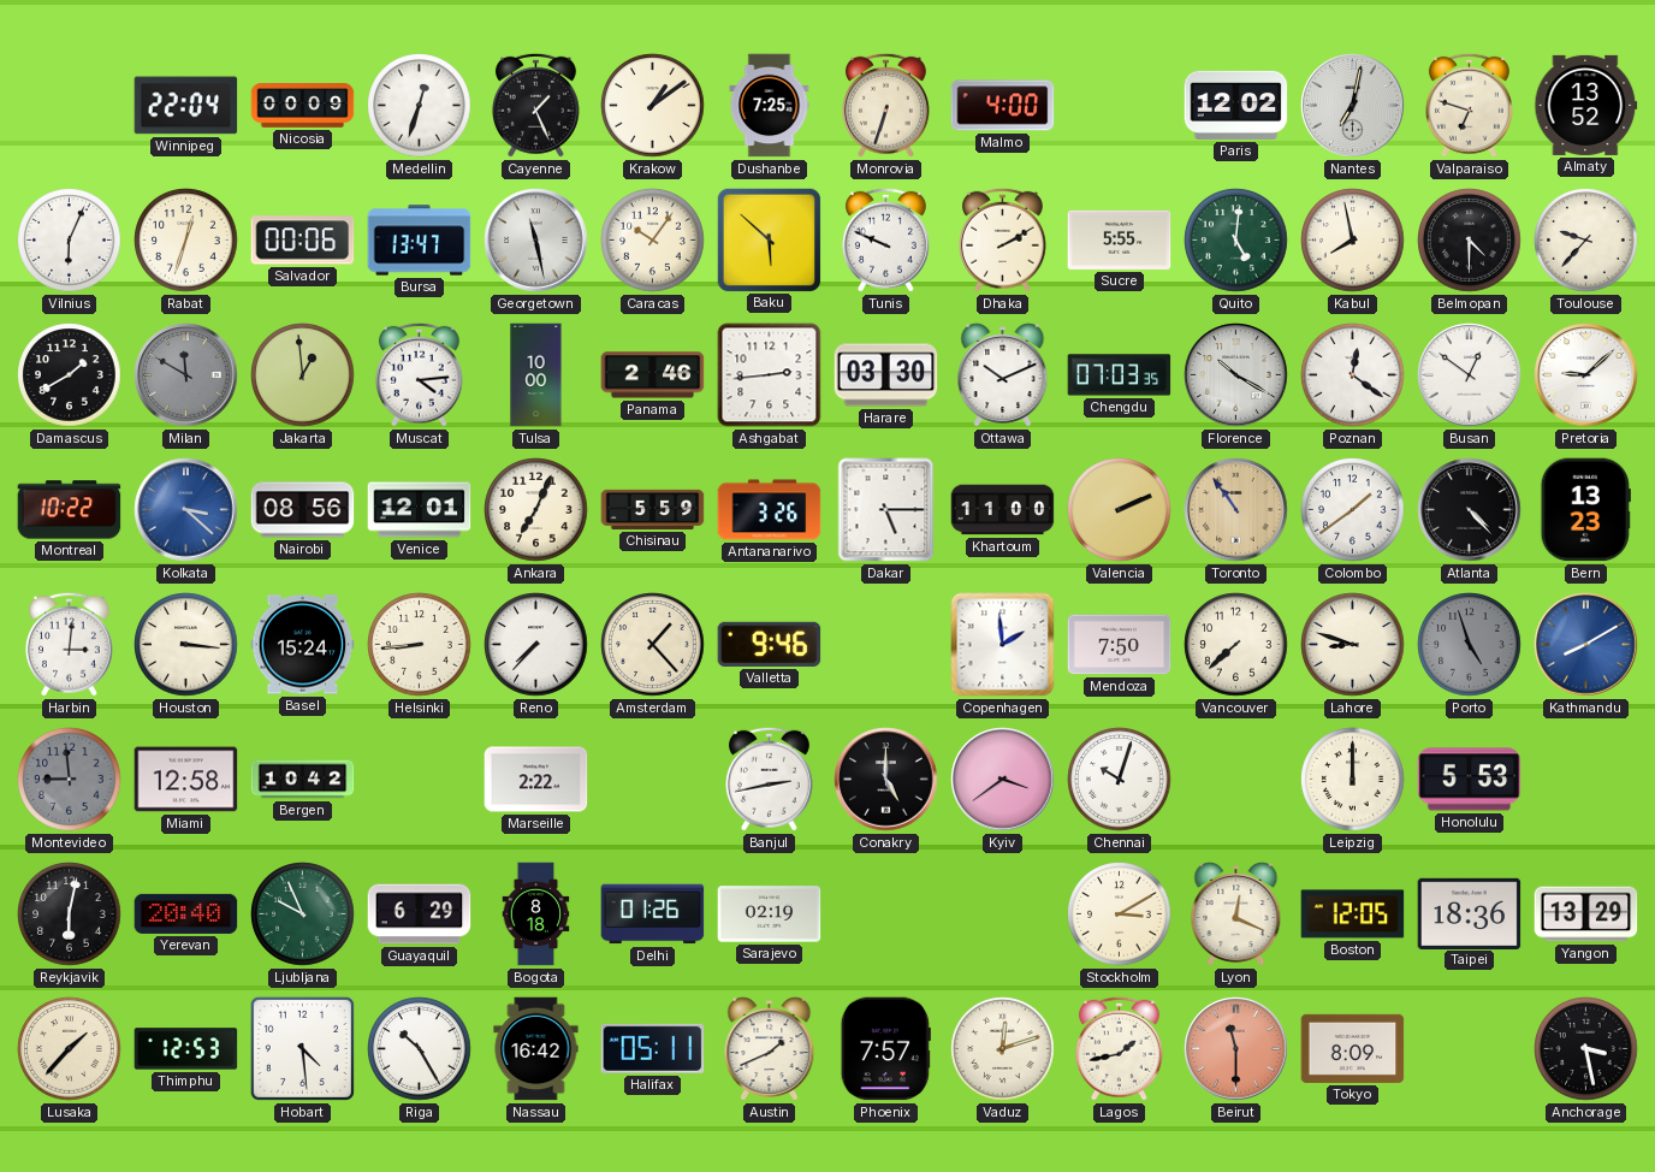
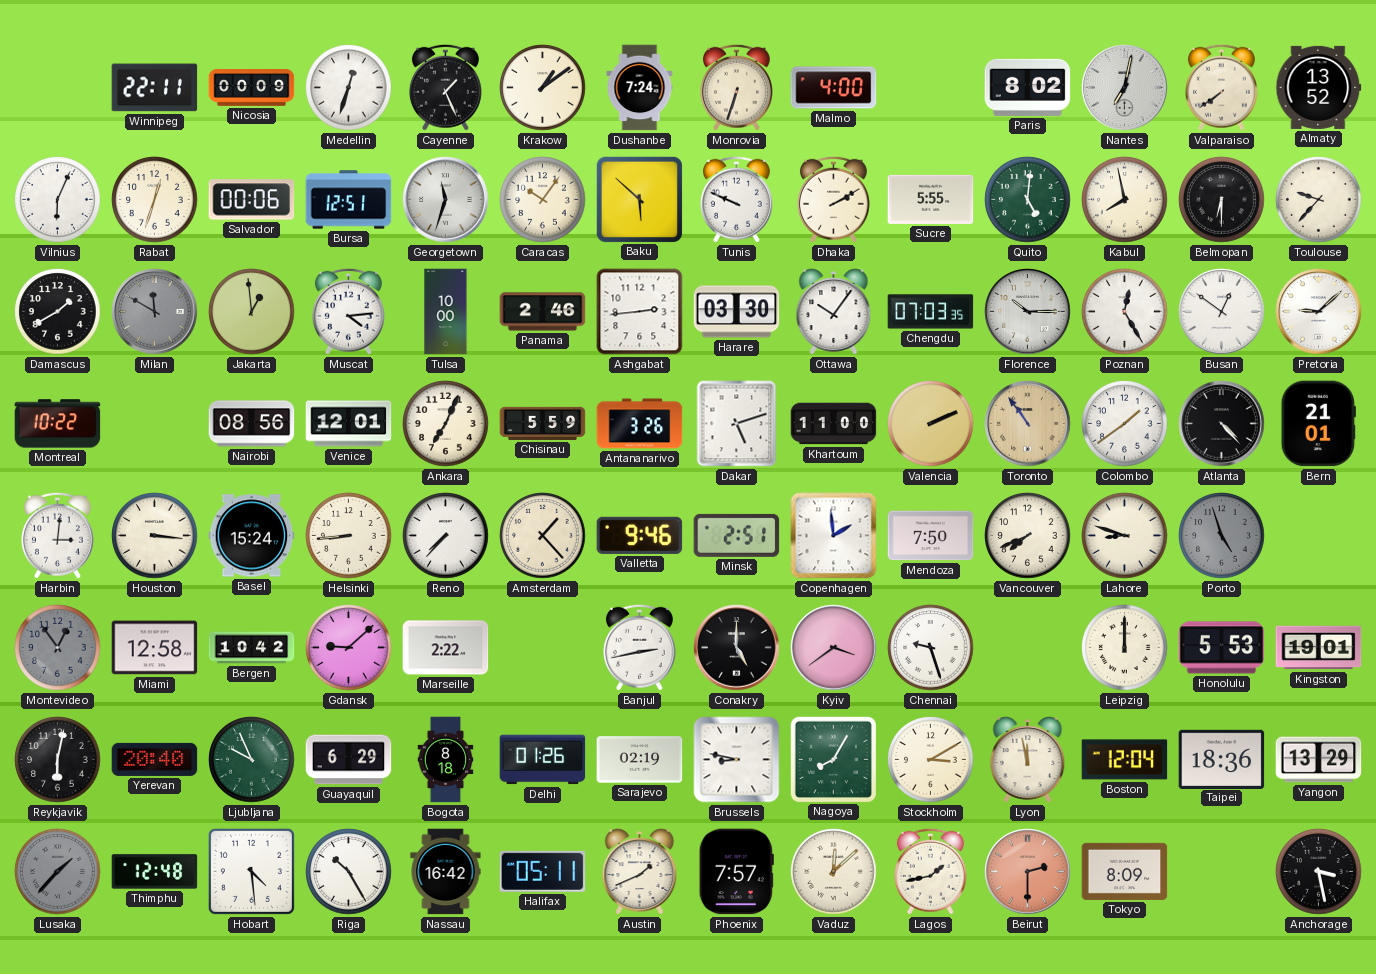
Winnipeg: 22:04 -> 22:11 (155, 88)
Dushanbe: 7:25 -> 7:24 (640, 88)
Paris: 12:02 -> 8:02 (1028, 87)
Valparaiso: 6:48 -> 7:39 (1221, 87)
Bursa: 13:47 -> 12:51 (349, 200)
Georgetown: 11:28 -> 11:33 (446, 200)
Belmopan: 4:30 -> 6:30 (1222, 200)
Ottawa: 10:11 -> 10:06 (834, 312)
Florence: 10:20 -> 10:15 (1028, 312)
Poznan: 12:21 -> 12:25 (1125, 312)
Kolkata: 3:22 -> none (186, 510)
Dakar: 5:15 -> 5:12 (737, 424)
Bern: 13:23 -> 21:01 (1318, 424)
Minsk: none -> 2:51 (737, 535)
Vancouver: 7:38 -> 7:41 (1028, 536)
Kathmandu: 8:10 -> none (1586, 645)
Montevideo: 8:59 -> 12:54 (58, 648)
Gdansk: none -> 9:08 (349, 648)
Chennai: 10:03 -> 9:27 (931, 648)
Kingston: none -> 19:01 (1319, 648)
Brussels: none -> 8:47 (737, 760)
Nagoya: none -> 8:05 (833, 759)
Lyon: 12:19 -> 11:58 (1028, 760)
Boston: 12:05 -> 12:04 (1125, 760)
Lusaka dial: cream -> grey (58, 872)
Thimphu: 12:53 -> 12:48 (155, 872)
Vaduz: 12:12 -> 12:08 (834, 872)
Beirut: 11:30 -> 2:30 (1028, 872)
